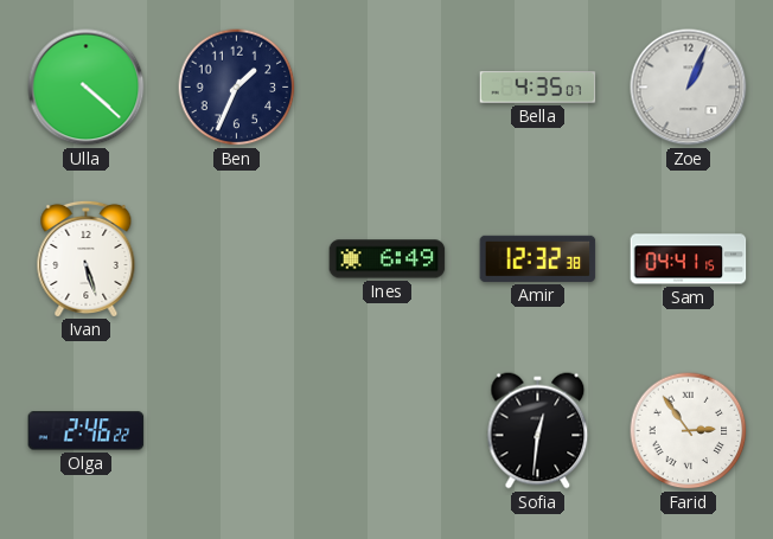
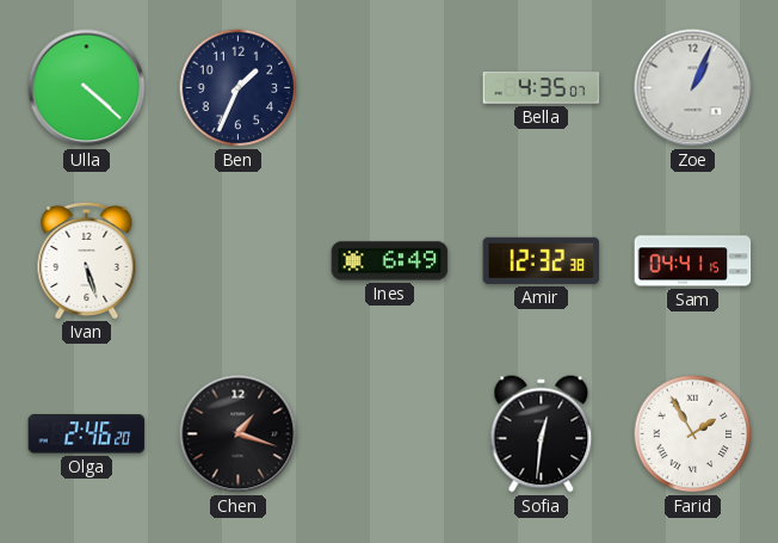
Olga: 2:46:22 -> 2:46:20 (87, 434)
Chen: none -> 1:18 (239, 434)
Farid: 2:54 -> 1:55 (693, 434)
